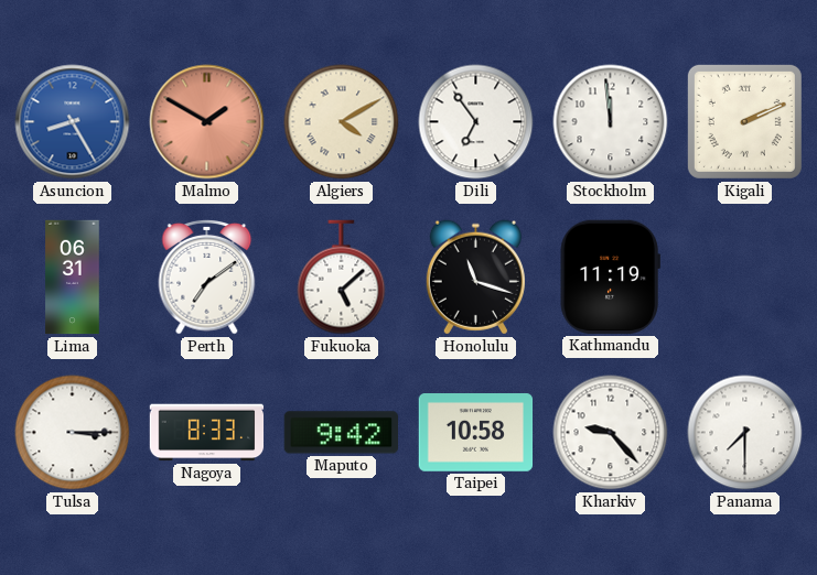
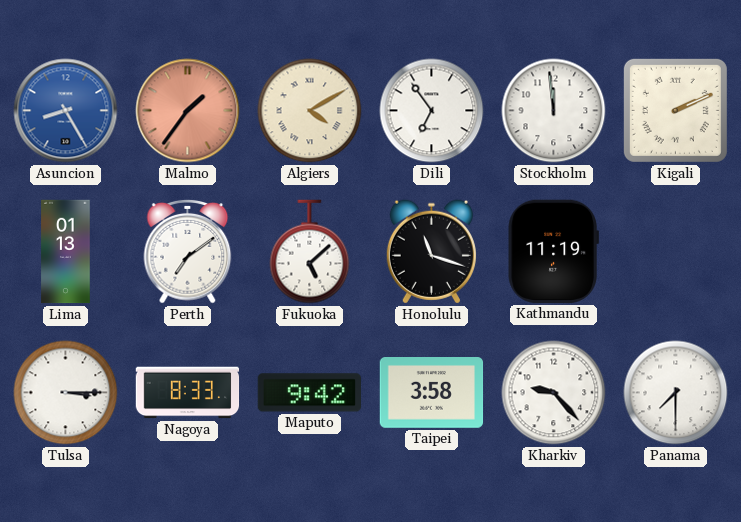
Malmo: 1:50 -> 1:36 (188, 111)
Lima: 06:31 -> 01:13 (66, 252)
Taipei: 10:58 -> 3:58 (432, 393)
